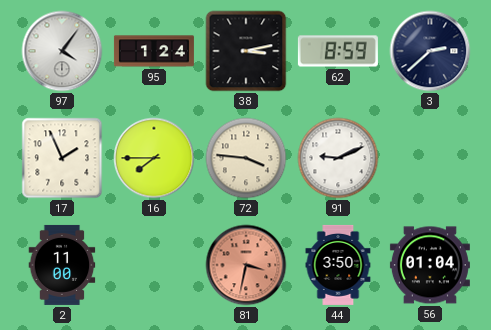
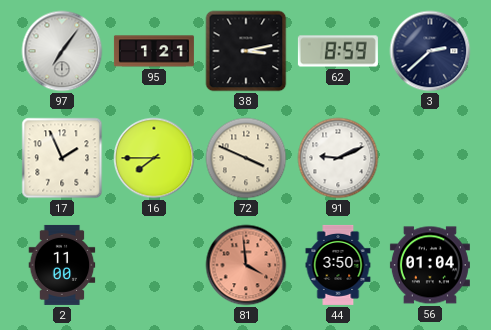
97: 4:06 -> 7:06 (62, 51)
95: 1:24 -> 1:21 (154, 51)
72: 3:46 -> 3:49 (246, 158)
81: 3:32 -> 3:59 (246, 265)
